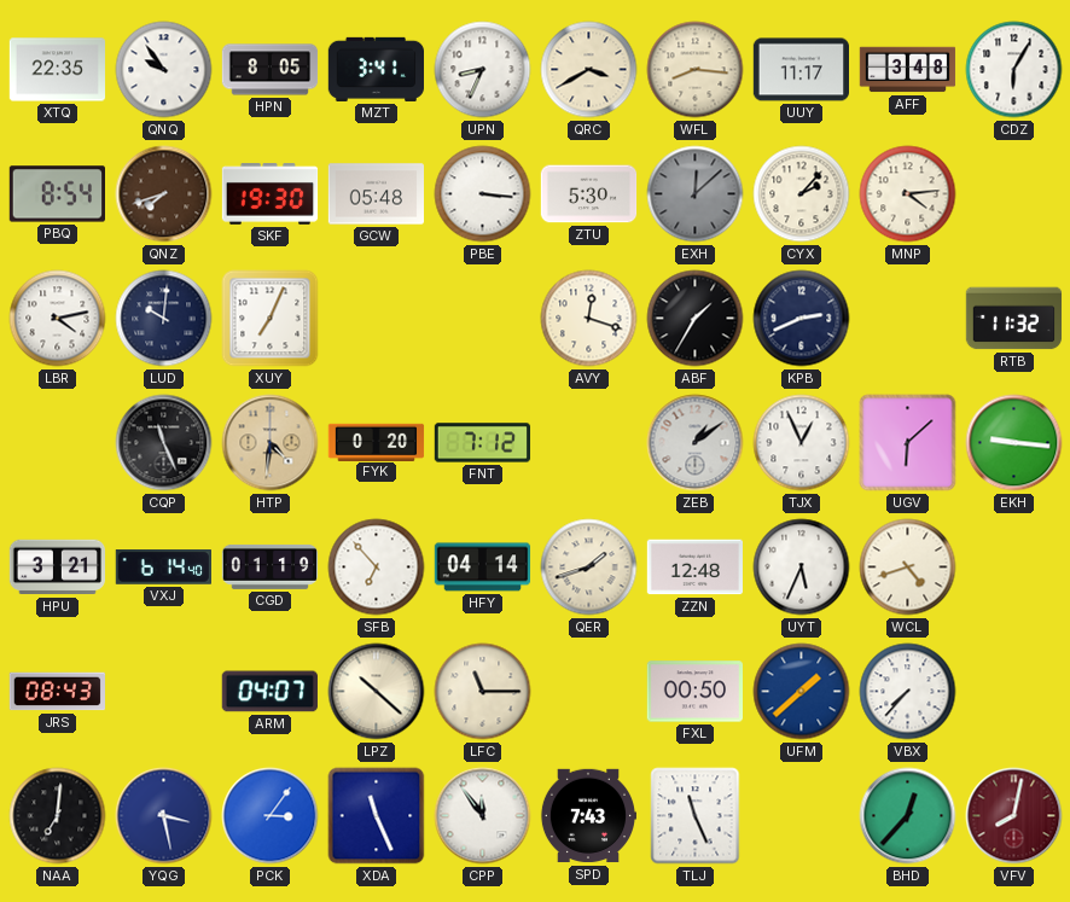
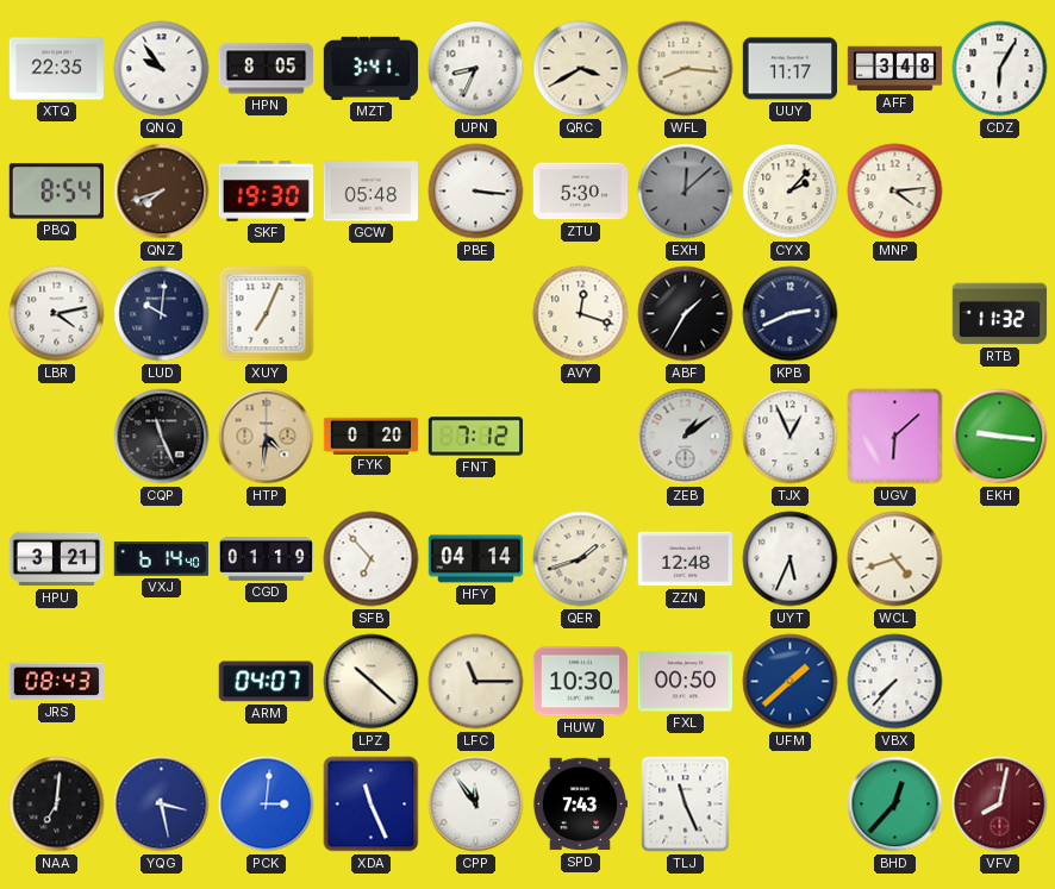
HUW: none -> 10:30 (581, 682)
PCK: 3:06 -> 3:01 (267, 805)
